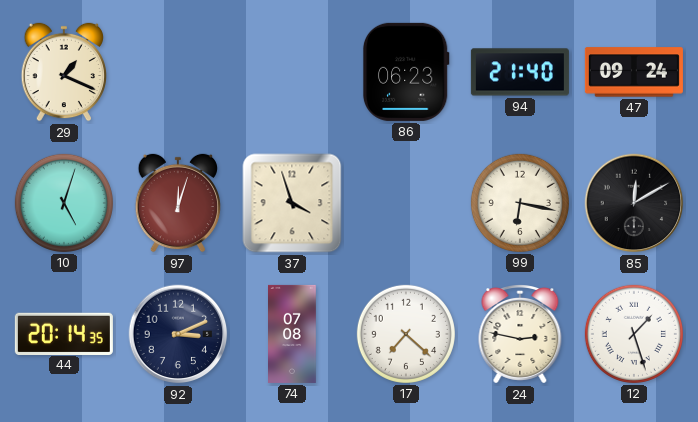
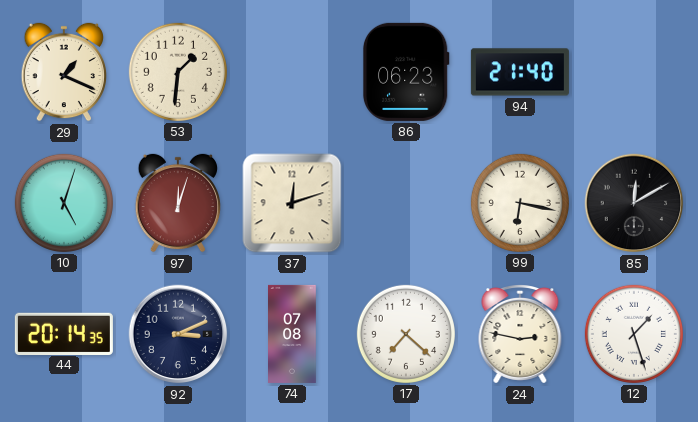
53: none -> 1:31 (178, 72)
47: 09:24 -> none (634, 72)
37: 3:57 -> 12:12 (292, 203)
